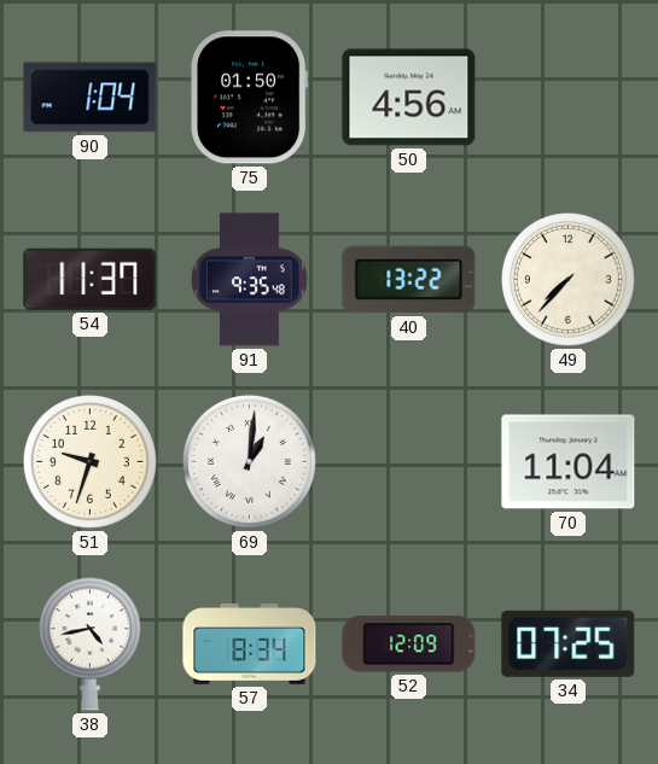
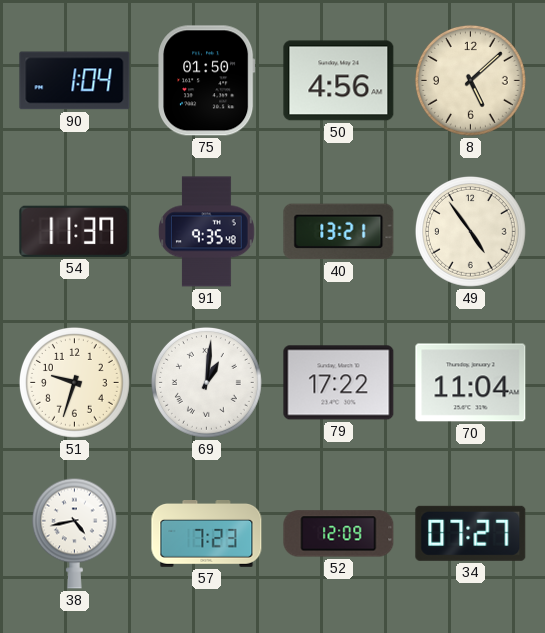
8: none -> 5:08 (470, 80)
40: 13:22 -> 13:21 (339, 232)
49: 7:37 -> 4:54 (470, 231)
79: none -> 17:22 (339, 383)
57: 8:34 -> 7:23 (207, 534)
34: 07:25 -> 07:27 (471, 533)
